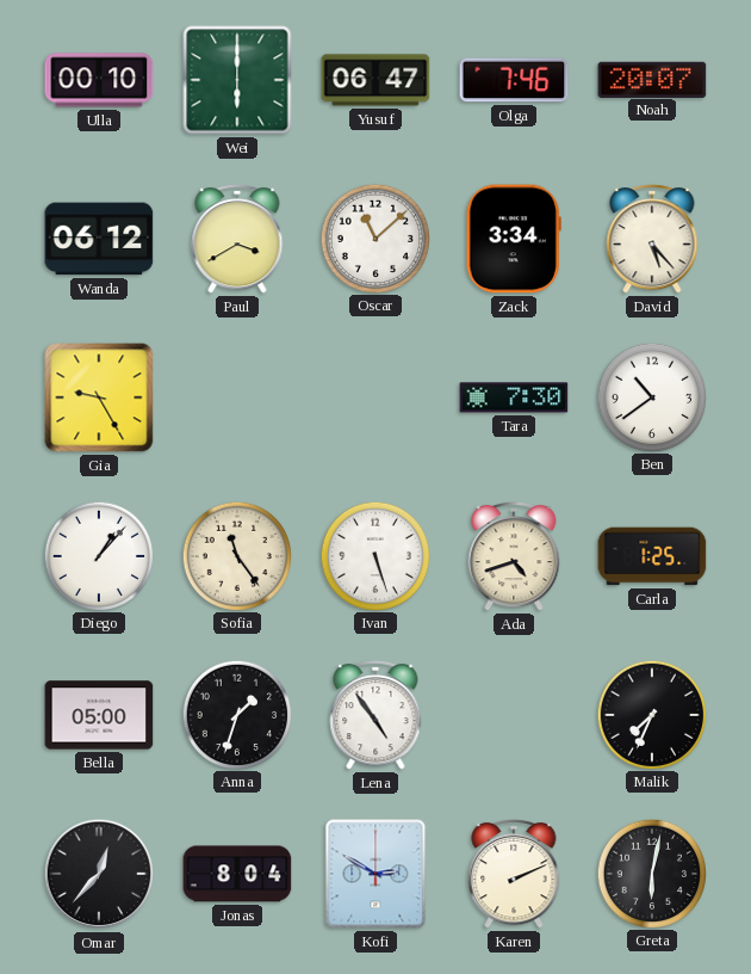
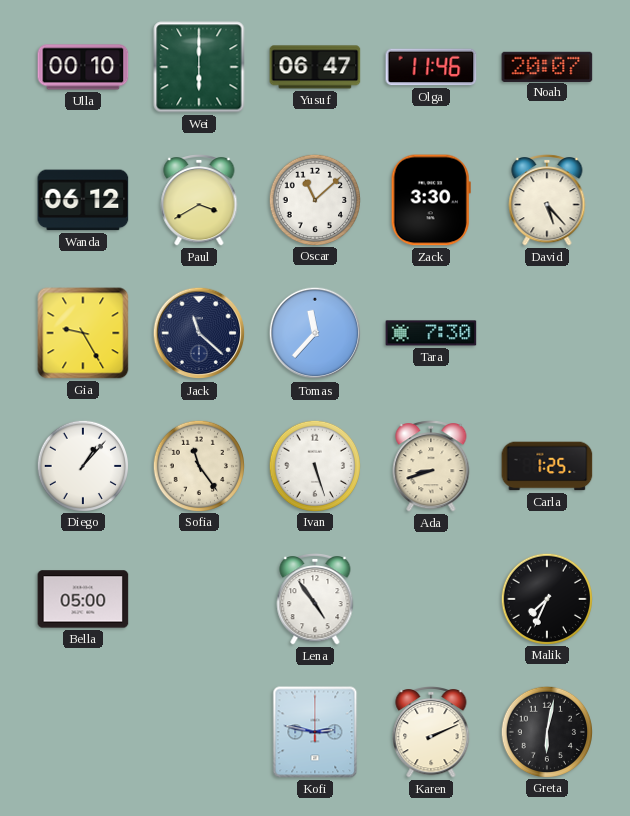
Olga: 7:46 -> 11:46 (431, 67)
Zack: 3:34 -> 3:30 (431, 200)
Jack: none -> 11:22 (199, 333)
Tomas: none -> 11:37 (315, 333)
Ben: 10:39 -> none (651, 396)
Ada: 4:42 -> 8:42 (431, 467)
Anna: 1:33 -> none (236, 714)
Omar: 12:37 -> none (99, 874)
Jonas: 8:04 -> none (237, 874)
Kofi: 2:50 -> 2:47 (315, 732)
